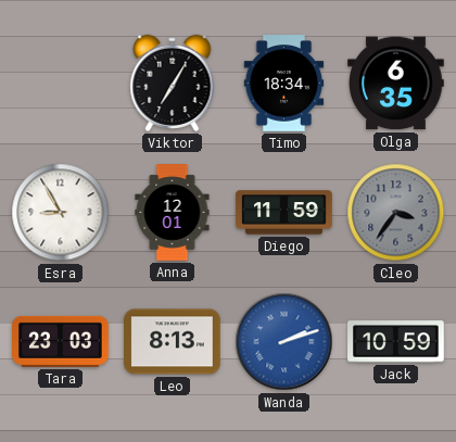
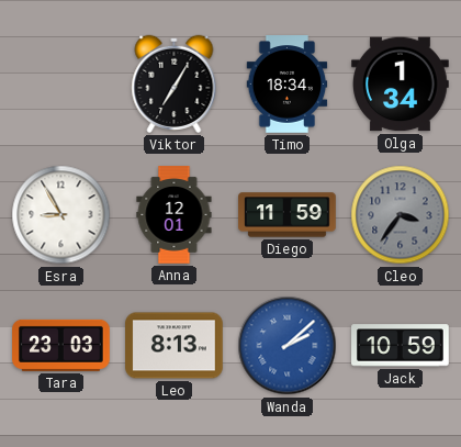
Olga: 6:35 -> 1:34 (401, 85)
Wanda: 2:12 -> 2:08 (288, 346)
